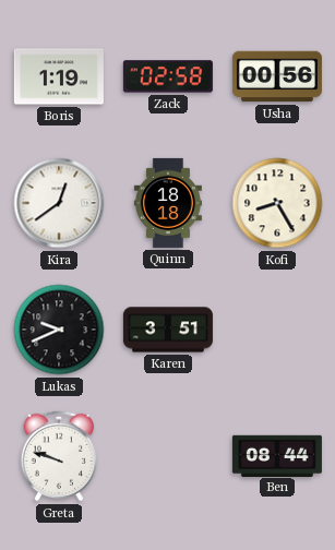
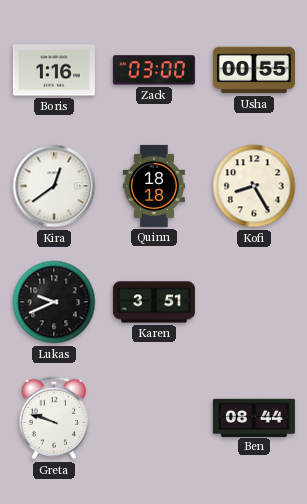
Boris: 1:19 -> 1:16 (54, 70)
Zack: 02:58 -> 03:00 (154, 70)
Usha: 00:56 -> 00:55 (254, 70)
